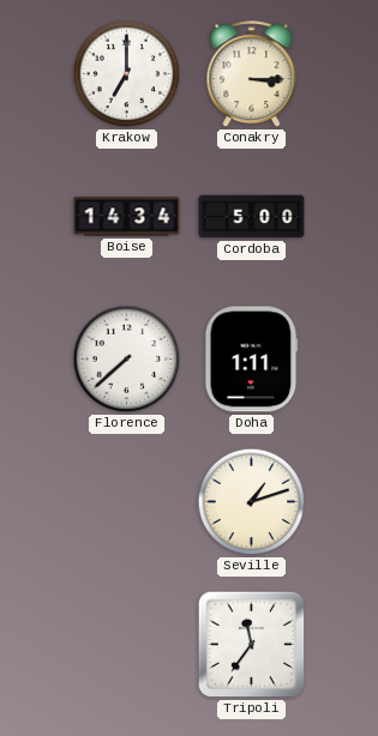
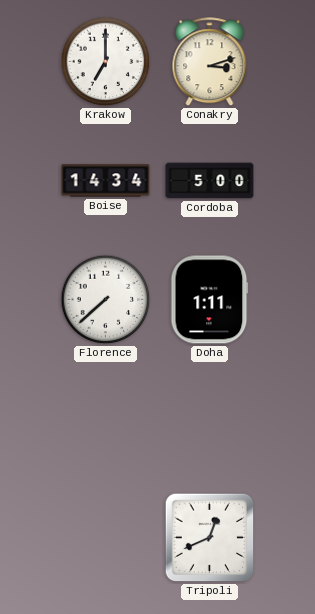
Conakry: 3:15 -> 3:12 (210, 62)
Seville: 1:12 -> none (252, 502)
Tripoli: 11:36 -> 12:41 (210, 538)
